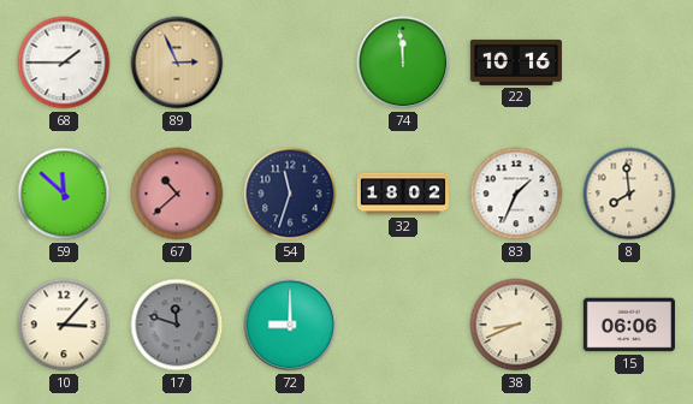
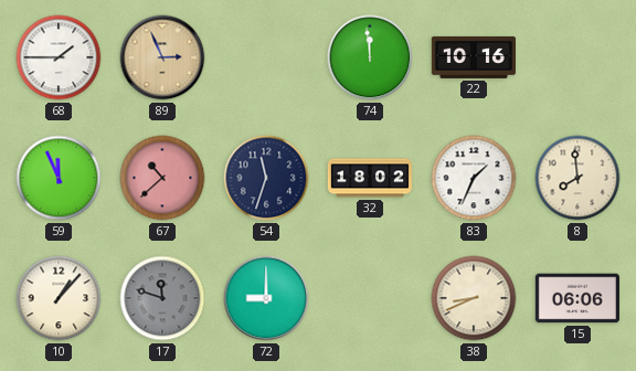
59: 11:52 -> 11:56 (59, 178)
10: 3:07 -> 1:07 (59, 298)
